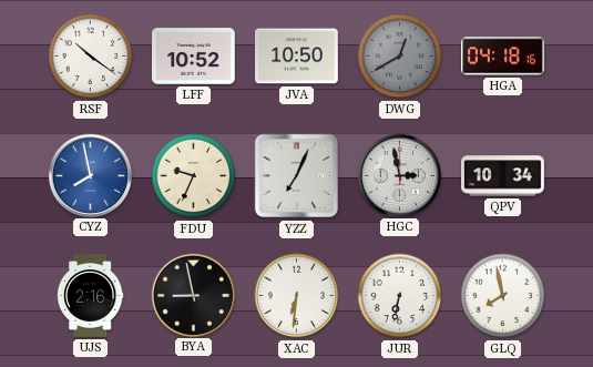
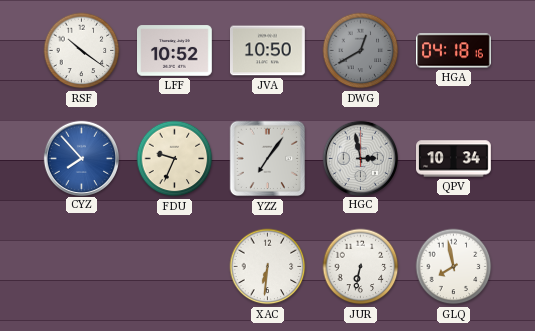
CYZ: 7:58 -> 7:53 (81, 158)
YZZ: 7:04 -> 7:06 (268, 159)
UJS: 2:16 -> none (90, 296)
BYA: 8:58 -> none (193, 295)
